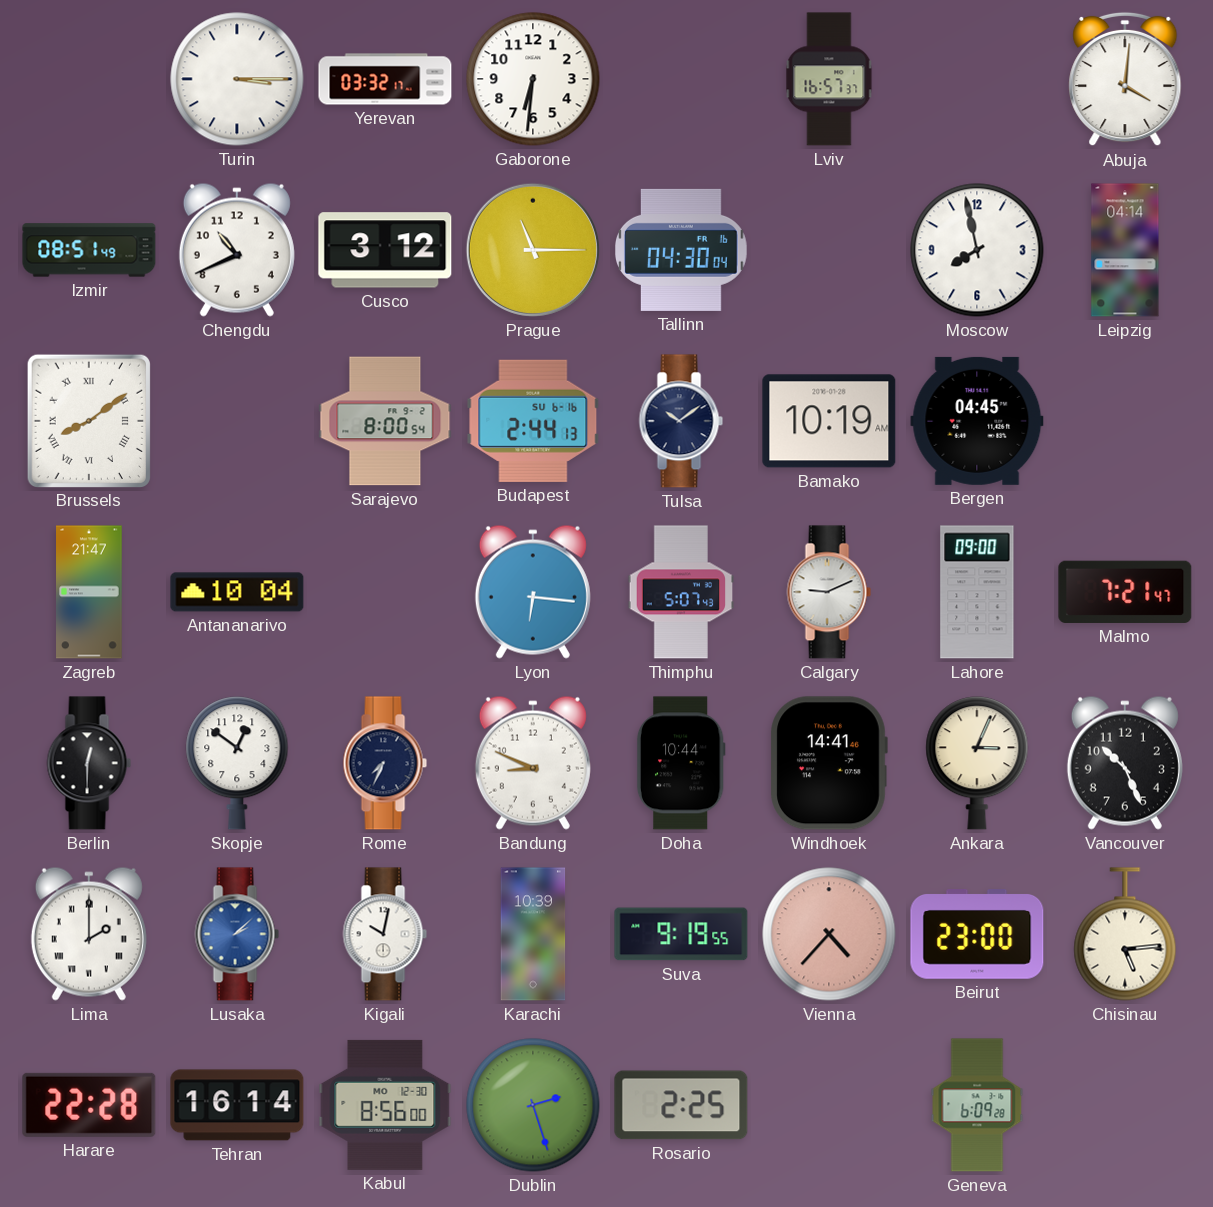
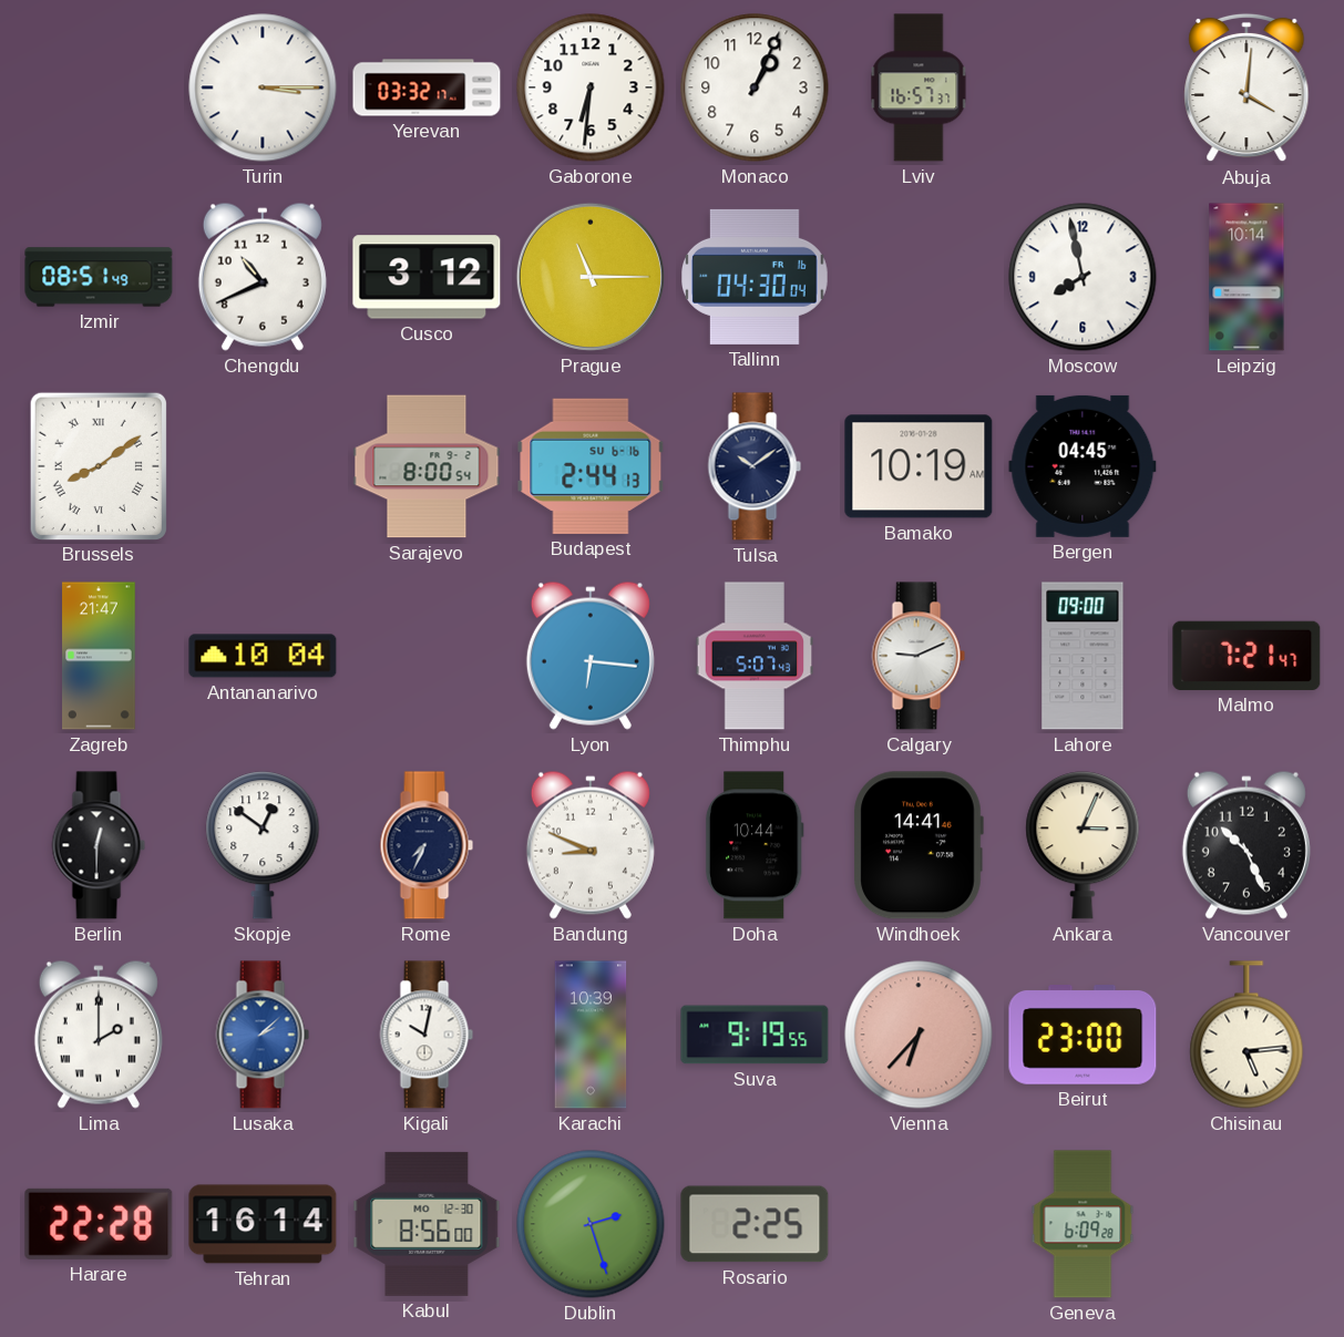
Monaco: none -> 1:04 (755, 88)
Leipzig: 04:14 -> 10:14 (1246, 277)
Vienna: 4:37 -> 6:37 (919, 1035)
